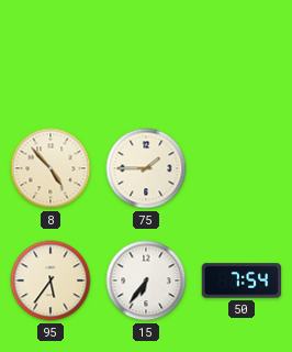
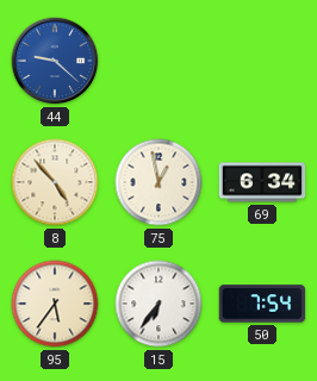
44: none -> 9:22 (55, 61)
75: 1:45 -> 12:58 (158, 182)
69: none -> 6:34 (262, 182)
